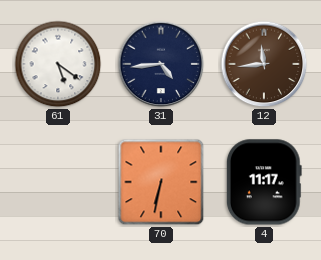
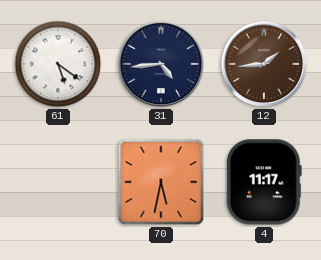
12: 11:44 -> 1:44 (264, 64)
70: 6:32 -> 5:32 (161, 182)
